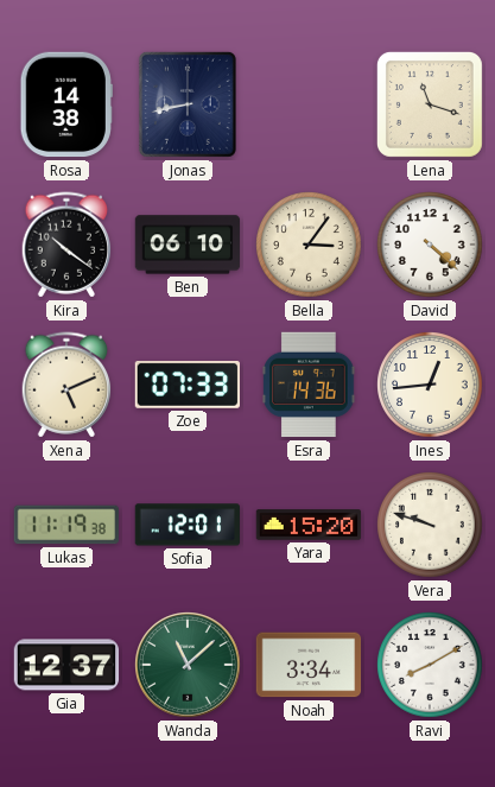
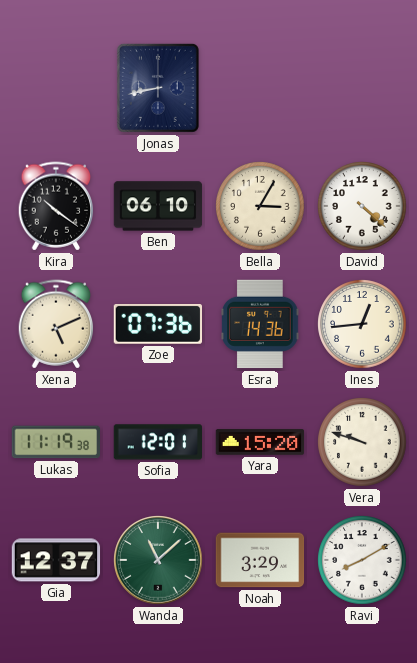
Rosa: 14:38 -> none (66, 104)
Lena: 11:18 -> none (430, 104)
Bella: 3:06 -> 3:05 (260, 206)
Zoe: 07:33 -> 07:36 (157, 325)
Noah: 3:34 -> 3:29 (260, 560)
